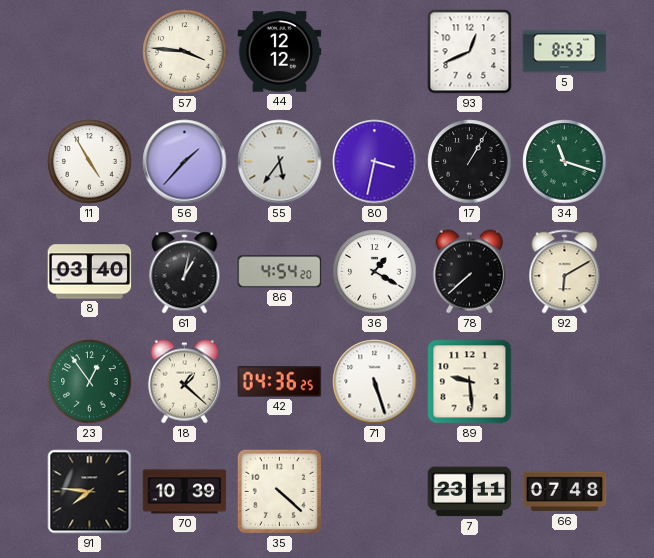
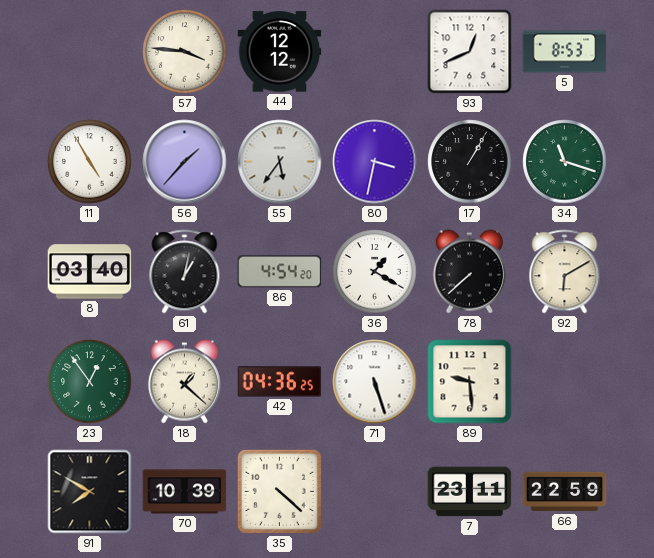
91: 7:46 -> 7:50 (90, 492)
66: 07:48 -> 22:59 (565, 492)
